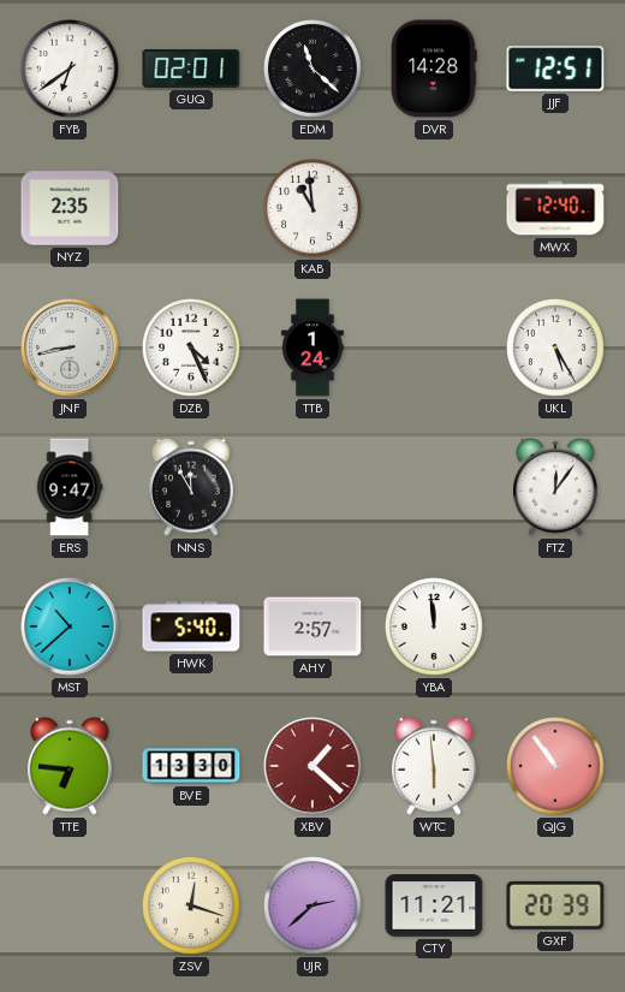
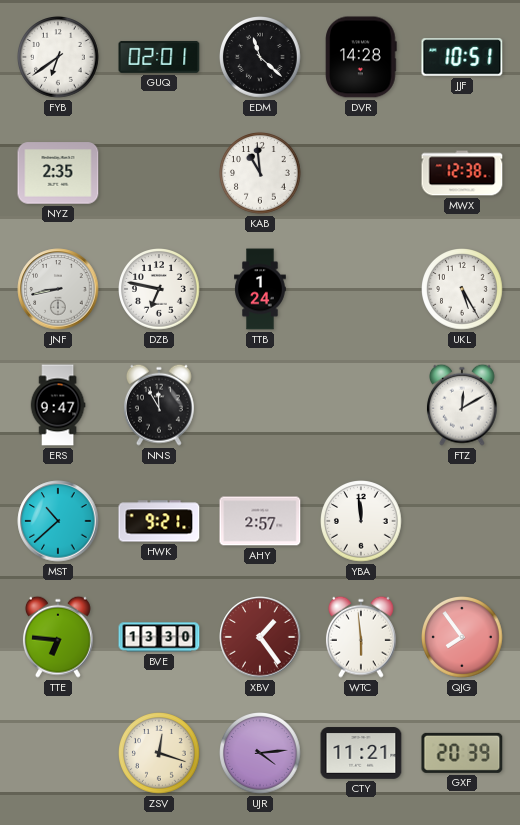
JJF: 12:51 -> 10:51 (462, 57)
MWX: 12:40 -> 12:38 (462, 173)
DZB: 4:26 -> 6:47 (160, 290)
FTZ: 12:06 -> 12:10 (462, 405)
HWK: 5:40 -> 9:21 (159, 521)
XBV: 1:22 -> 1:24 (260, 637)
QJG: 10:54 -> 7:54 (463, 638)
UJR: 2:38 -> 4:14 (261, 754)
